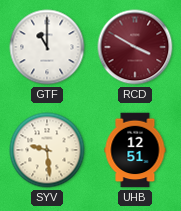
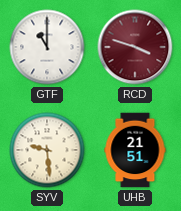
RCD: 3:50 -> 3:48 (135, 47)
UHB: 12:51 -> 21:51 (135, 150)
